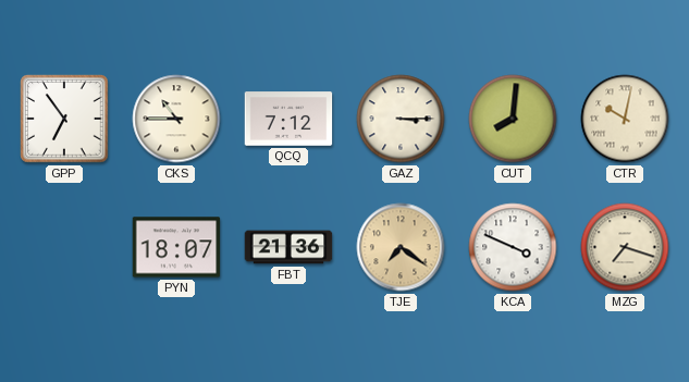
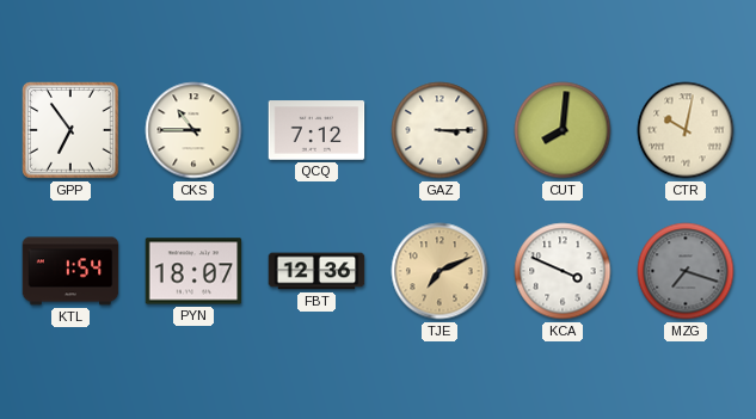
KTL: none -> 1:54 (70, 271)
FBT: 21:36 -> 12:36 (316, 271)
TJE: 7:21 -> 7:11 (440, 271)
MZG dial: cream -> grey (686, 271)
